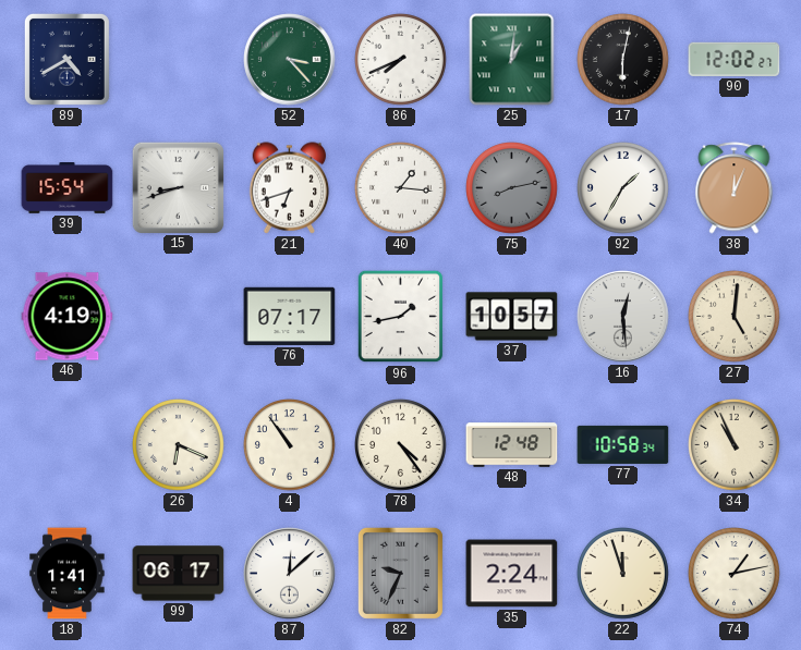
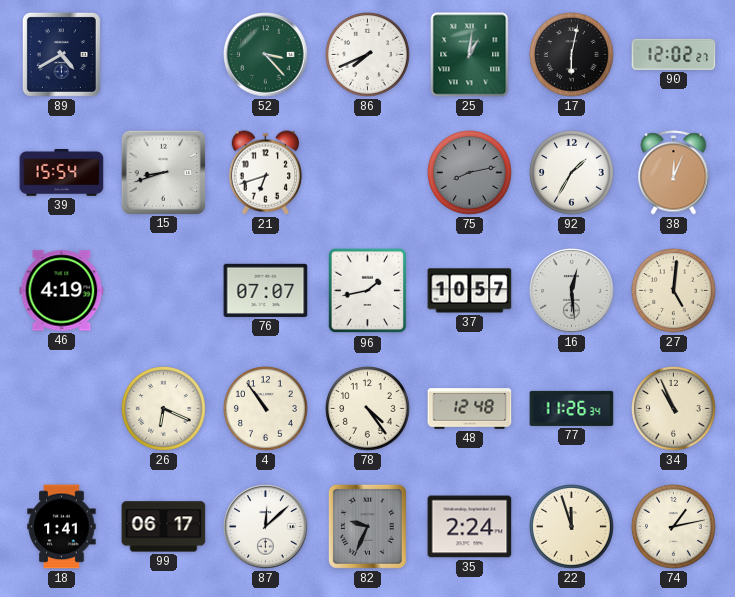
40: 1:16 -> none (401, 188)
76: 07:17 -> 07:07 (266, 290)
77: 10:58 -> 11:26 (572, 408)
